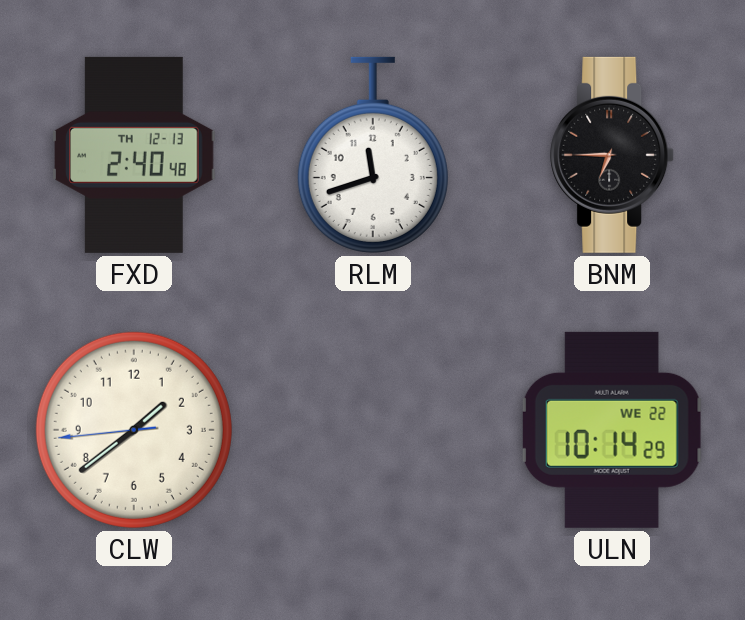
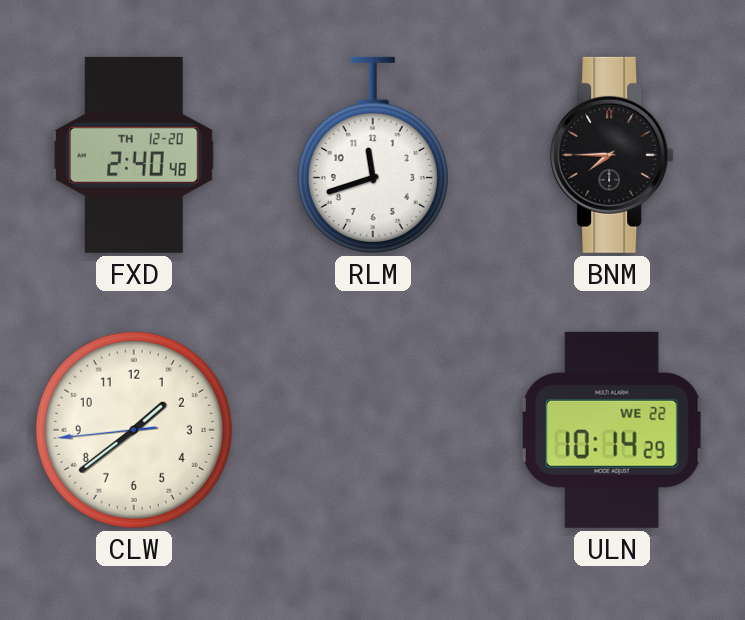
FXD date: TH 12-13 -> TH 12-20 (134, 155)
BNM: 6:45 -> 7:45 (613, 155)
